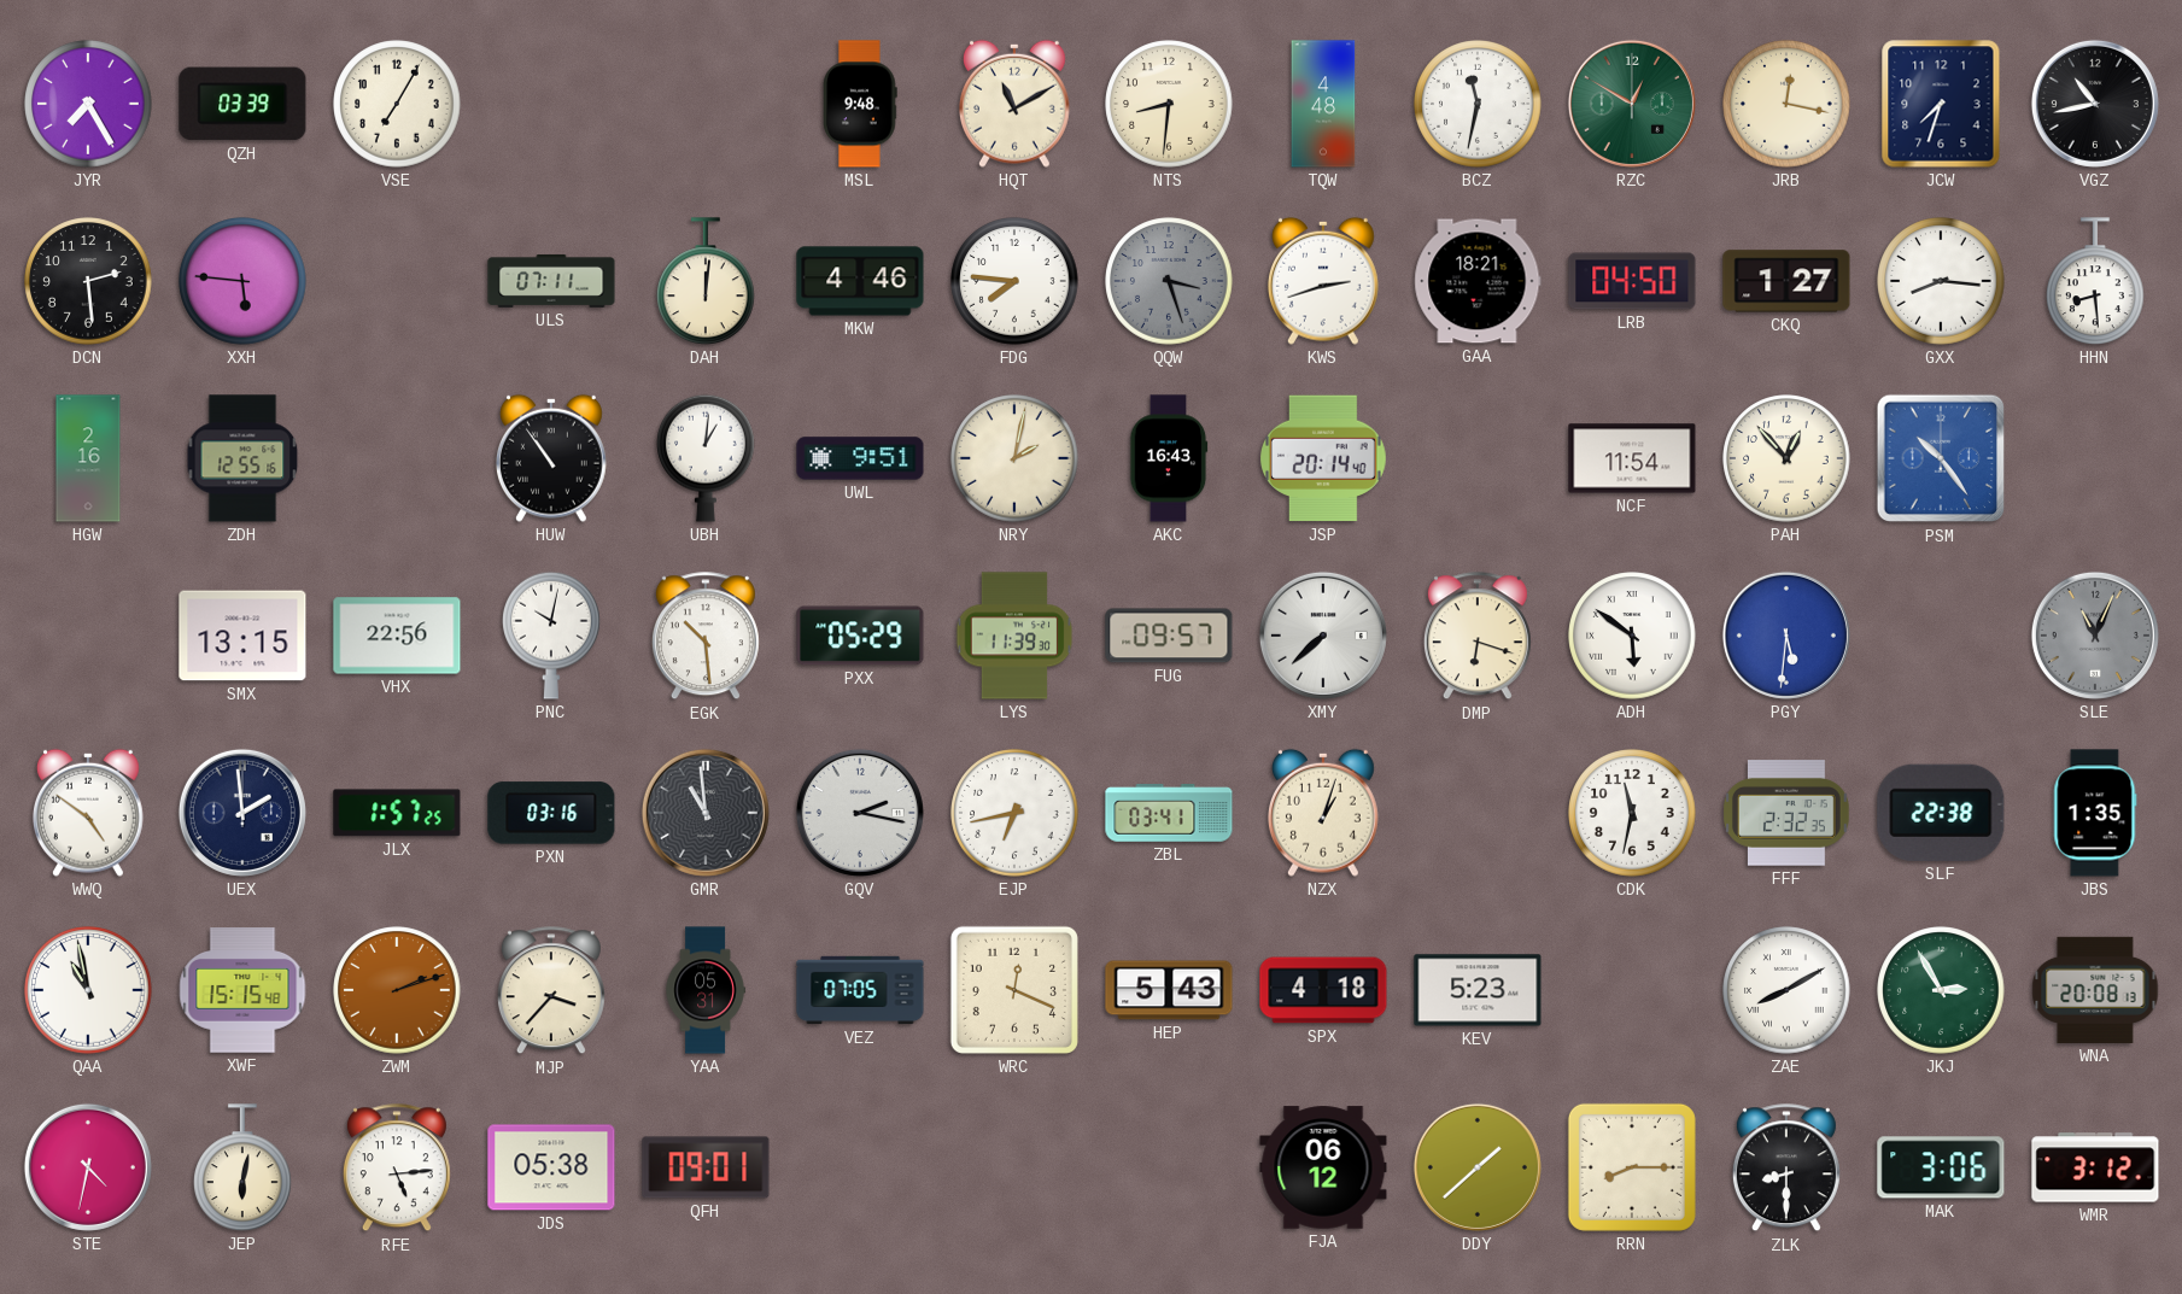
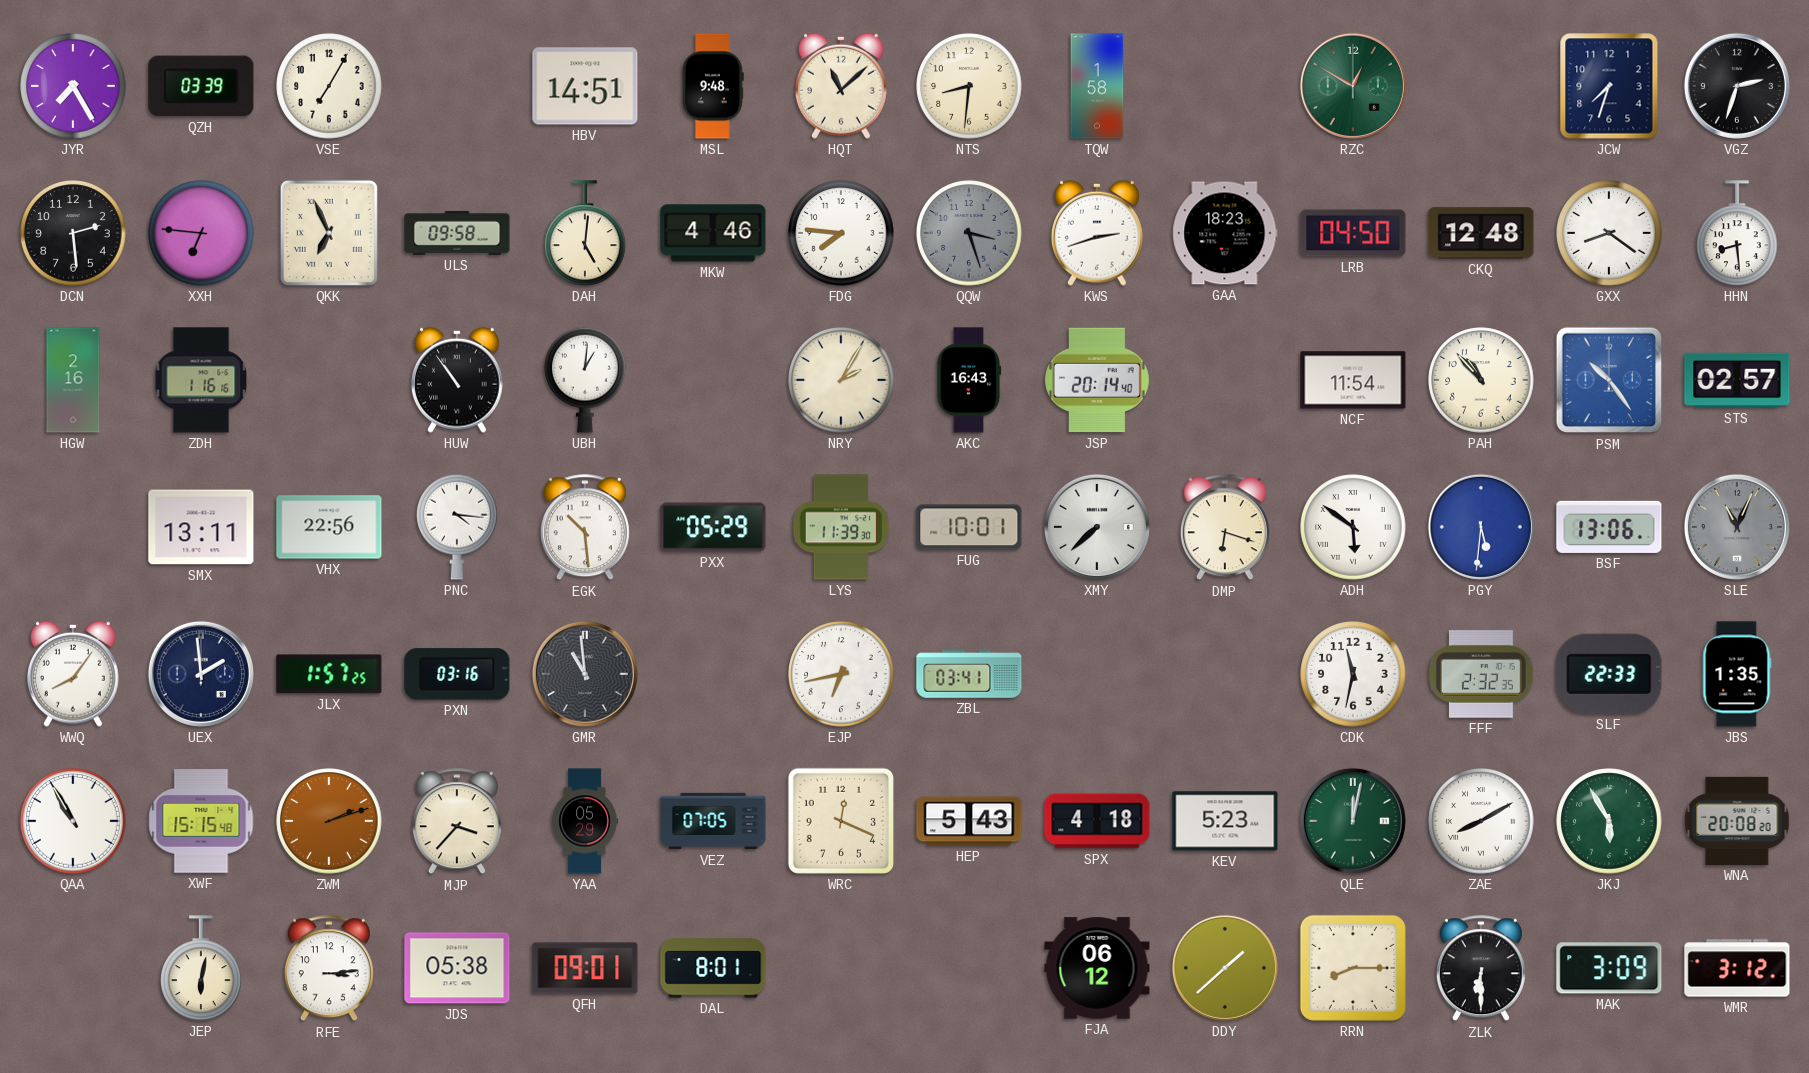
HBV: none -> 14:51 (585, 86)
HQT: 11:10 -> 11:08 (841, 86)
TQW: 4:48 -> 1:58 (1097, 86)
BCZ: 11:32 -> none (1478, 104)
JRB: 12:17 -> none (1786, 104)
VGZ: 10:43 -> 2:33 (1737, 86)
XXH: 5:46 -> 6:46 (201, 233)
QKK: none -> 6:56 (329, 233)
ULS: 07:11 -> 09:58 (457, 233)
DAH: 12:01 -> 5:01 (586, 233)
GAA: 18:21 -> 18:23 (1225, 233)
CKQ: 1:27 -> 12:48 (1481, 233)
GXX: 8:16 -> 8:21 (1609, 233)
ZDH: 12:55 -> 1:16 (201, 380)
UWL: 9:51 -> none (860, 458)
NRY: 2:02 -> 2:05 (841, 380)
PAH: 12:53 -> 10:53 (1481, 380)
STS: none -> 02:57 (1737, 380)
SMX: 13:15 -> 13:11 (201, 527)
PNC: 10:02 -> 4:16 (458, 527)
FUG: 09:57 -> 10:01 (969, 527)
BSF: none -> 13:06 (1609, 527)
WWQ: 4:51 -> 8:06 (73, 674)
GQV: 2:17 -> none (860, 813)
NZX: 1:03 -> none (1323, 813)
SLF: 22:38 -> 22:33 (1609, 674)
QAA: 10:58 -> 10:55 (73, 821)
YAA: 05:31 -> 05:29 (585, 821)
QLE: none -> 12:02 (1353, 821)
JKJ: 2:55 -> 5:55 (1609, 821)
WNA: 20:08:13 -> 20:08:20 (1737, 821)
STE: 4:32 -> none (88, 1167)
RFE: 5:14 -> 3:14 (329, 969)
DAL: none -> 8:01 (713, 968)
ZLK: 8:30 -> 6:30 (1481, 969)
MAK: 3:06 -> 3:09 (1609, 968)
